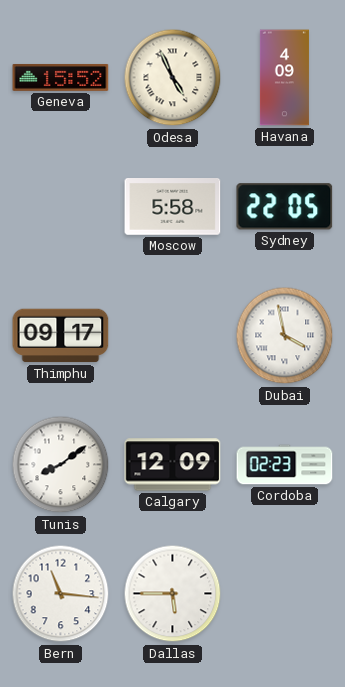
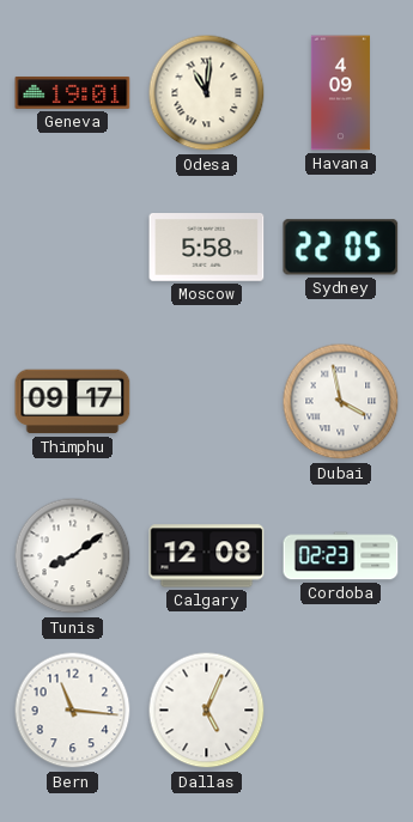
Geneva: 15:52 -> 19:01 (73, 92)
Odesa: 4:56 -> 11:01 (207, 93)
Calgary: 12:09 -> 12:08 (207, 556)
Dallas: 5:45 -> 5:04 (207, 711)
